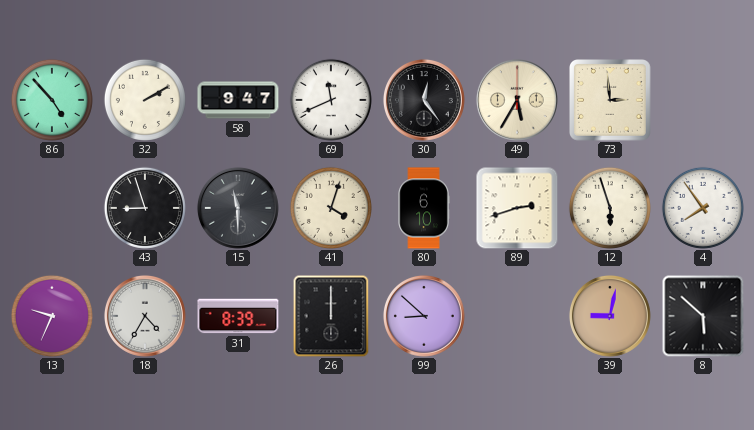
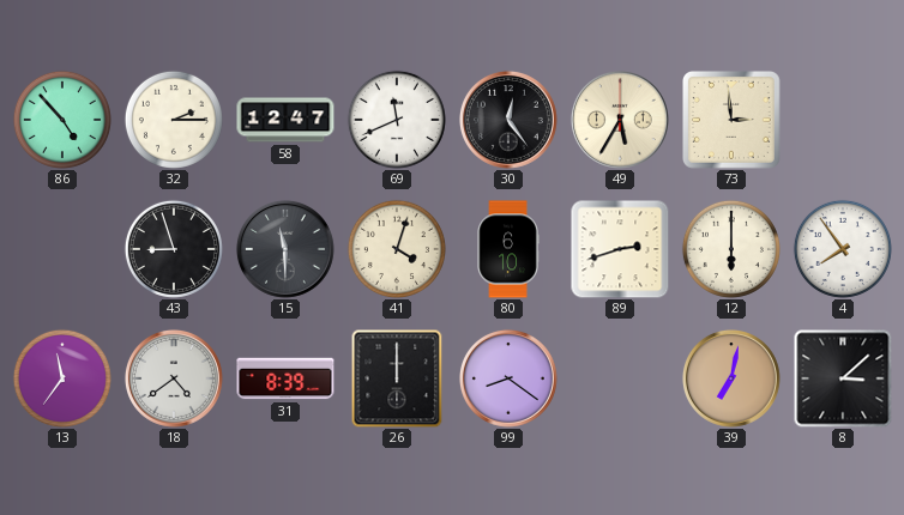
32: 2:10 -> 2:15 (174, 120)
58: 9:47 -> 12:47 (285, 120)
12: 5:57 -> 6:00 (731, 249)
13: 9:34 -> 11:36 (62, 378)
18: 4:35 -> 4:39 (174, 378)
99: 8:52 -> 8:21 (508, 378)
39: 9:02 -> 7:02 (731, 378)
8: 5:52 -> 3:08 (843, 378)
